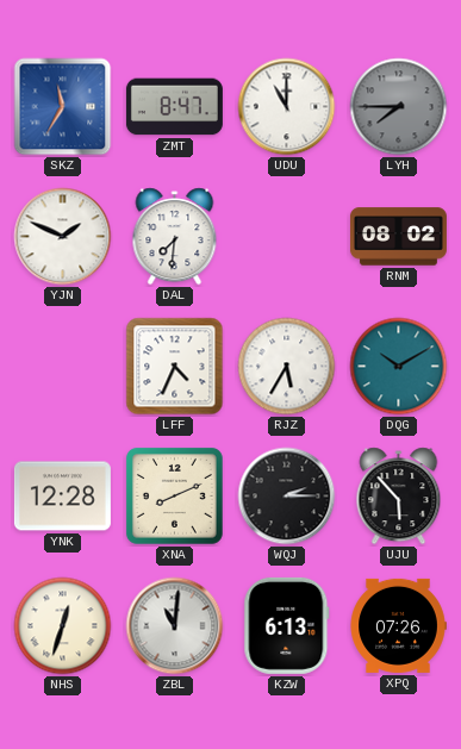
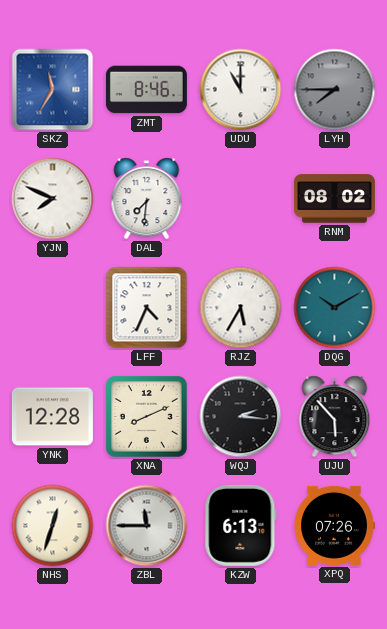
ZMT: 8:47 -> 8:46 (146, 90)
YJN: 1:49 -> 7:49 (53, 199)
WQJ: 2:15 -> 2:16 (241, 417)
ZBL: 11:01 -> 11:45 (147, 526)
